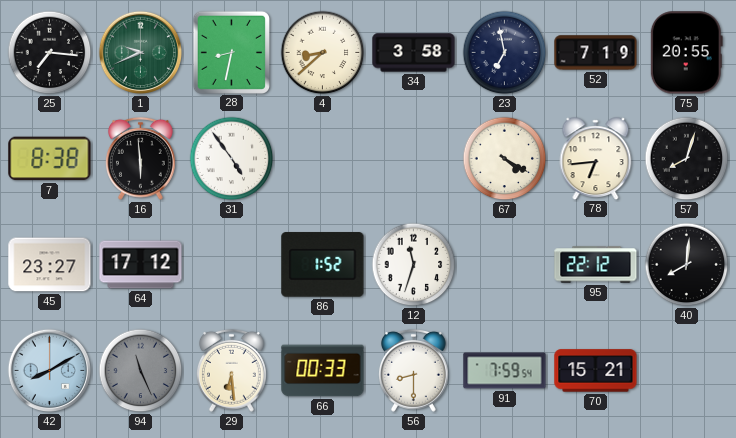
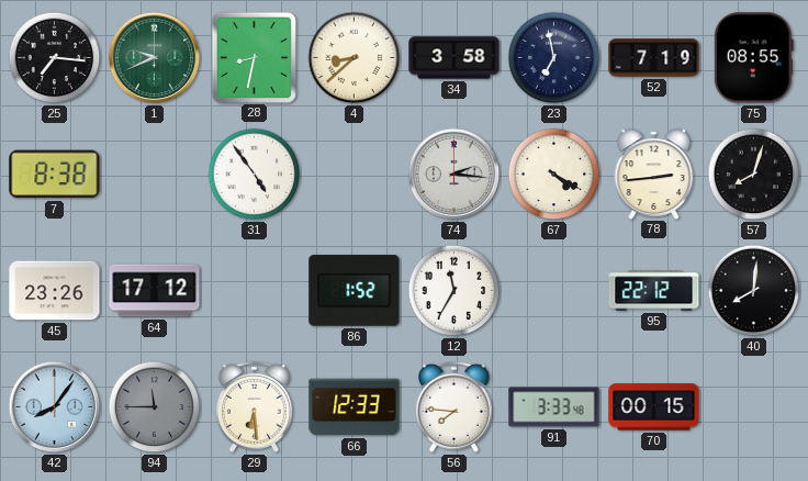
75: 20:55 -> 08:55 (753, 58)
16: 5:59 -> none (140, 158)
74: none -> 2:16 (454, 175)
78: 6:44 -> 2:44 (654, 174)
45: 23:27 -> 23:26 (55, 291)
12: 11:33 -> 11:35 (454, 291)
42: 8:10 -> 8:06 (55, 407)
94: 11:26 -> 11:45 (155, 407)
66: 00:33 -> 12:33 (355, 407)
56: 8:30 -> 7:46 (453, 406)
91: 7:59 -> 3:33 (554, 407)
70: 15:21 -> 00:15 (654, 407)
